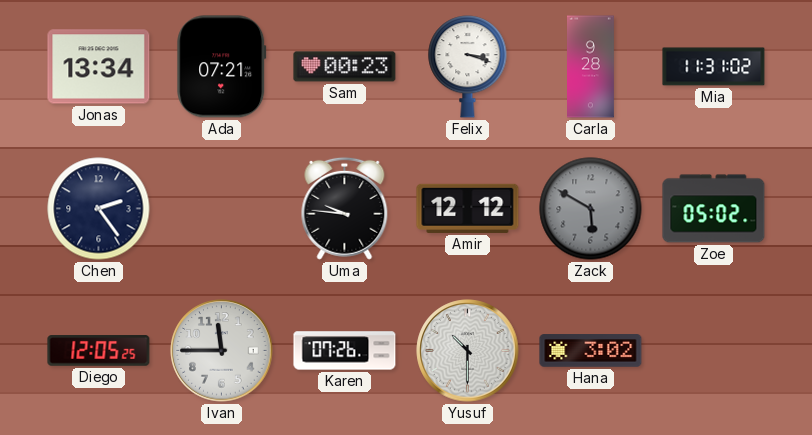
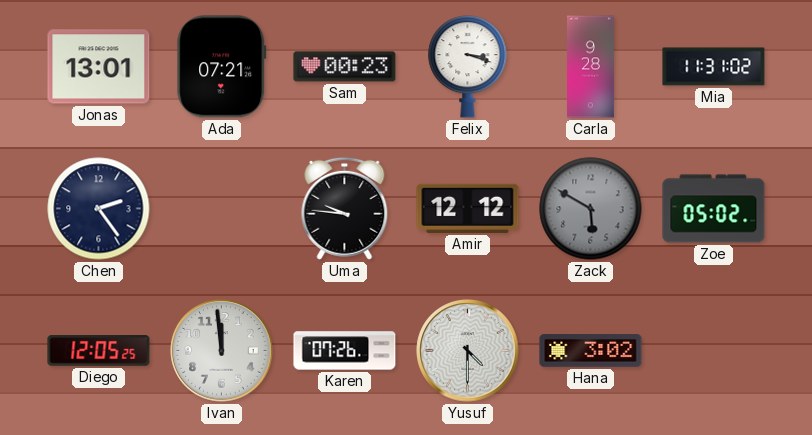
Jonas: 13:34 -> 13:01 (99, 67)
Ivan: 11:45 -> 11:59 (222, 351)
Yusuf: 10:30 -> 4:30 (468, 351)
